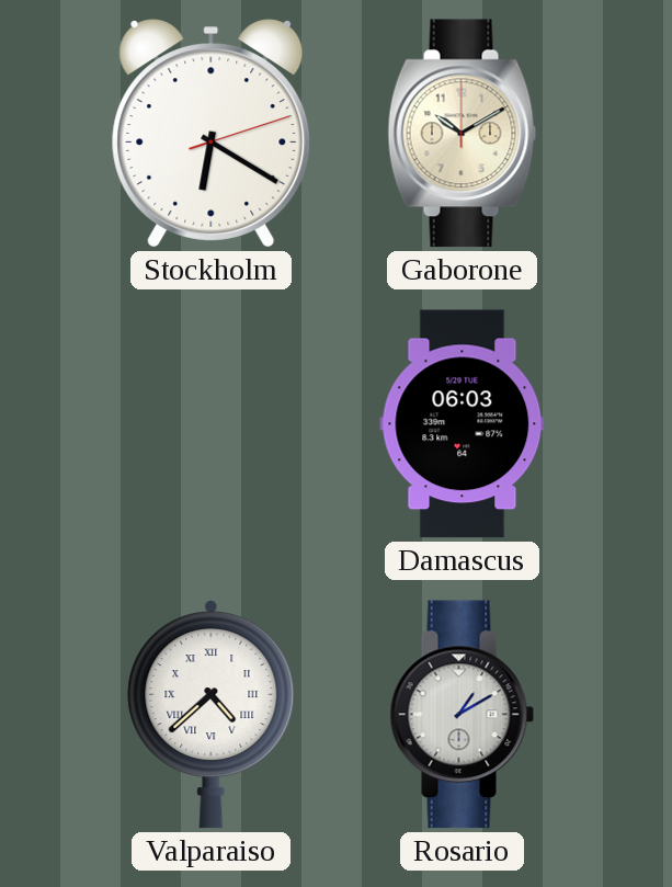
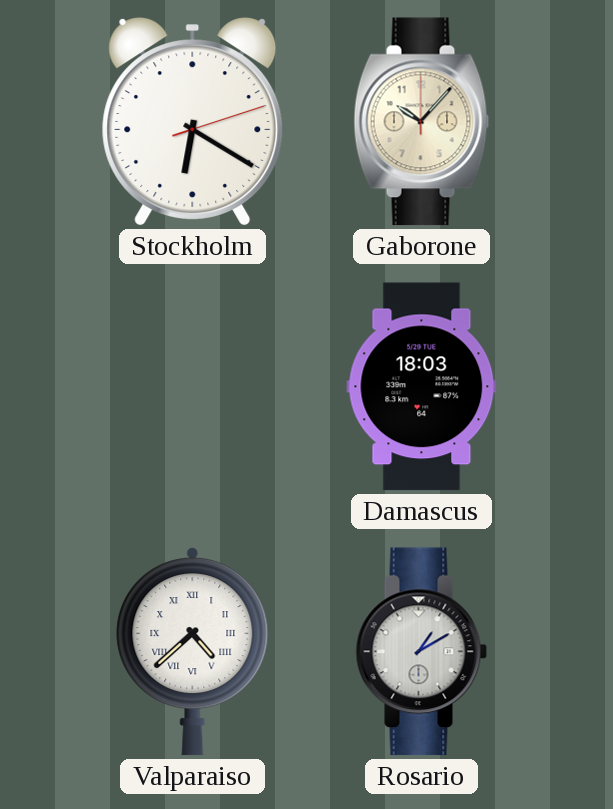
Gaborone: 10:10 -> 10:07 (422, 122)
Damascus: 06:03 -> 18:03 (422, 387)
